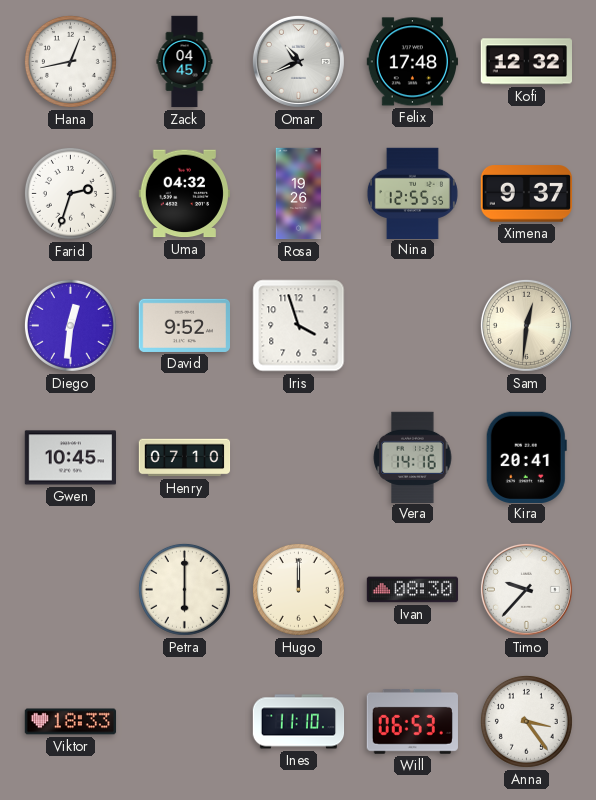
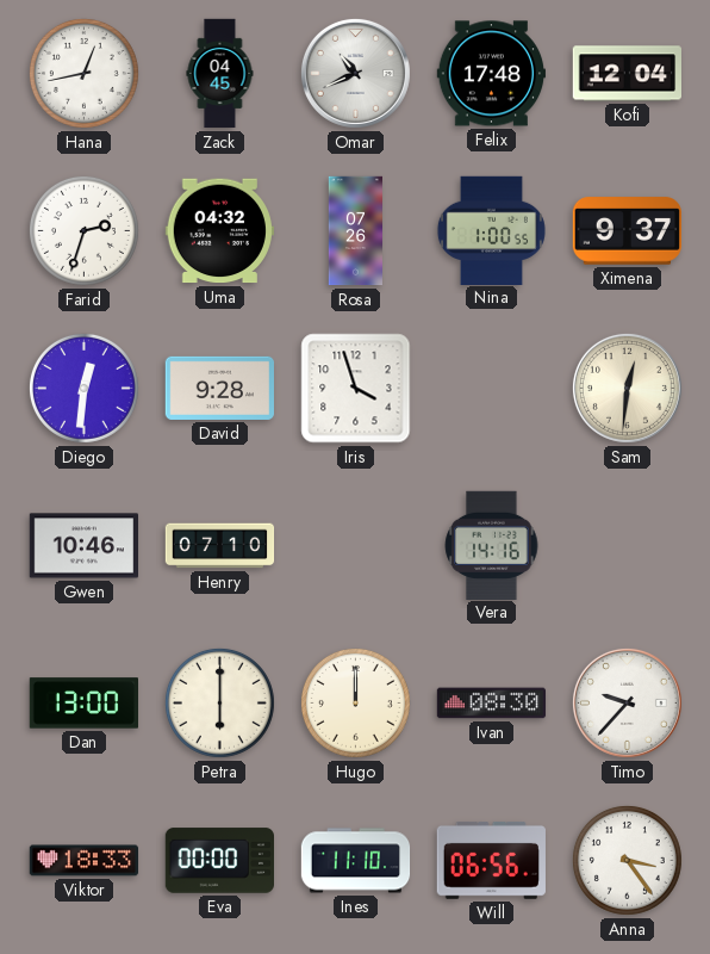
Kofi: 12:32 -> 12:04 (627, 74)
Rosa: 19:26 -> 07:26 (355, 231)
Nina: 12:55 -> 1:00 (491, 230)
David: 9:52 -> 9:28 (219, 388)
Gwen: 10:45 -> 10:46 (83, 546)
Kira: 20:41 -> none (526, 457)
Dan: none -> 13:00 (85, 704)
Eva: none -> 00:00 (219, 861)
Will: 06:53 -> 06:56 (491, 860)
